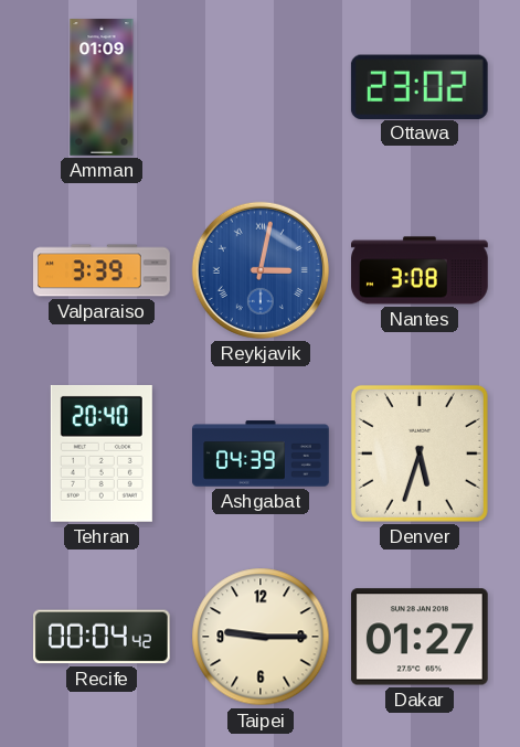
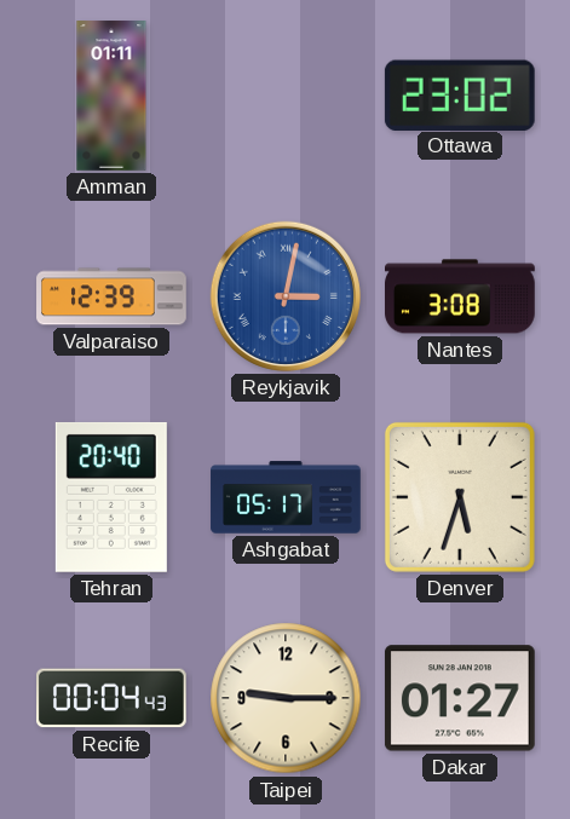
Amman: 01:09 -> 01:11 (111, 96)
Valparaiso: 3:39 -> 12:39 (111, 296)
Ashgabat: 04:39 -> 05:17 (286, 497)
Recife: 00:04:42 -> 00:04:43 (113, 698)
